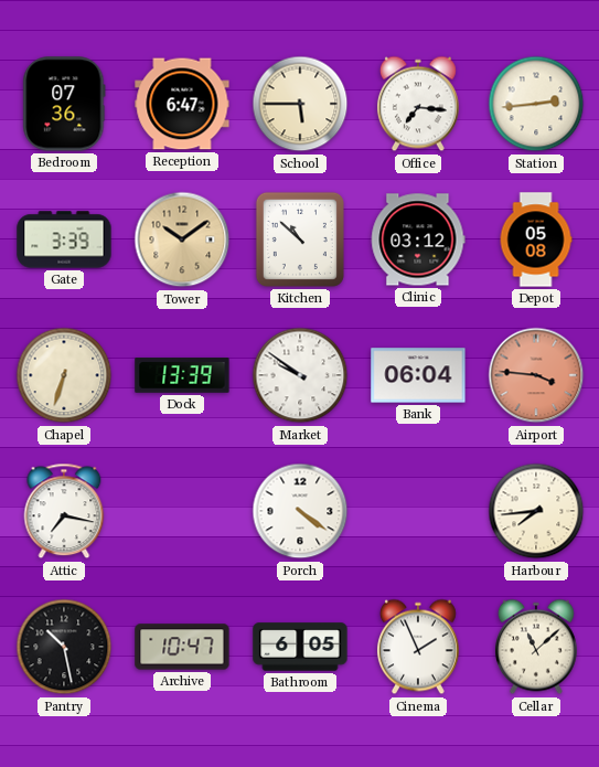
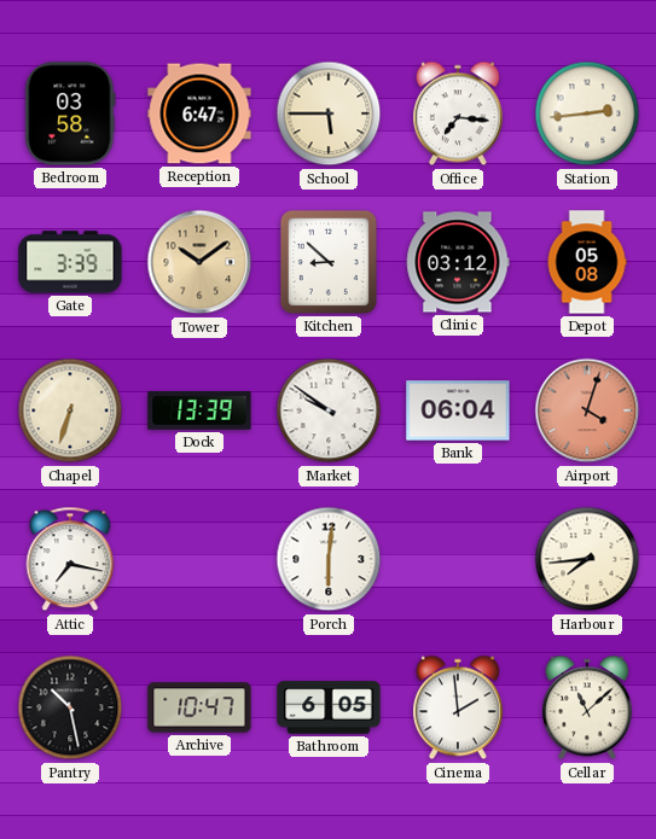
Bedroom: 07:36 -> 03:58 (70, 113)
Kitchen: 10:52 -> 8:52 (329, 262)
Airport: 3:46 -> 4:03 (587, 410)
Porch: 4:21 -> 6:01 (329, 559)
Cinema: 1:56 -> 1:59 (458, 707)
